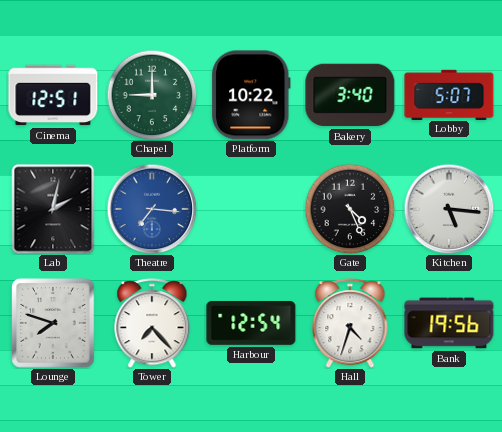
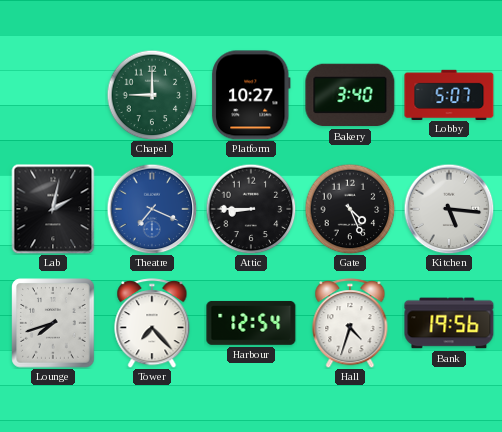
Cinema: 12:51 -> none (53, 95)
Platform: 10:22 -> 10:27 (252, 95)
Theatre: 7:16 -> 7:19 (152, 209)
Attic: none -> 8:45 (251, 209)
Lounge: 7:48 -> 7:42 (53, 323)
